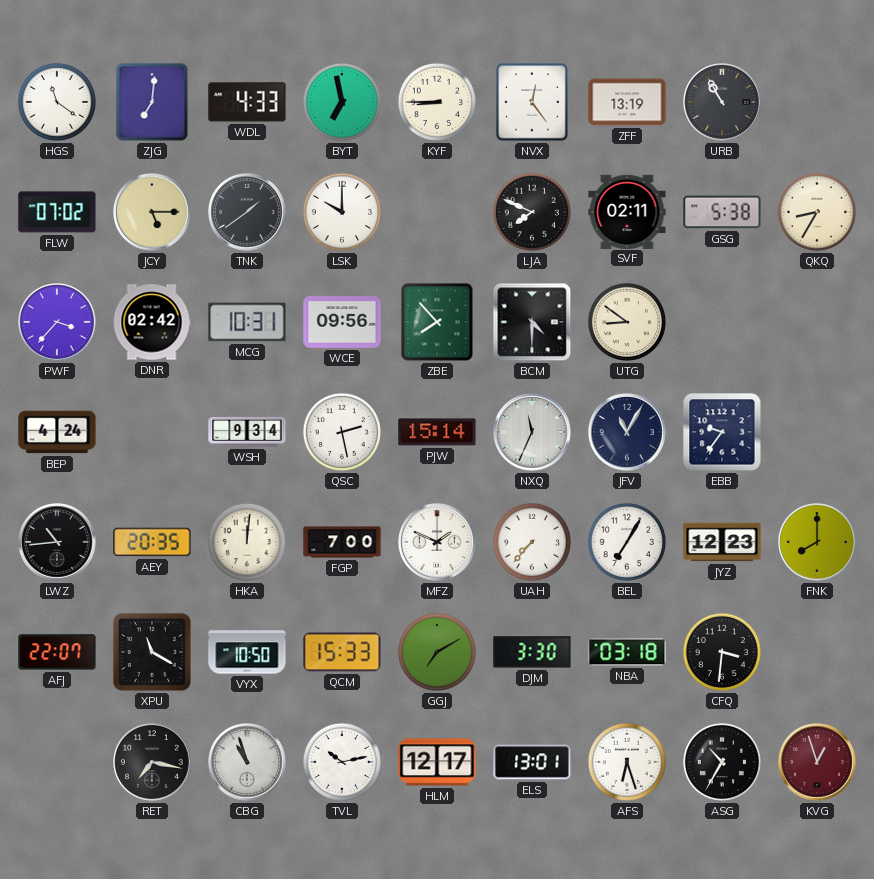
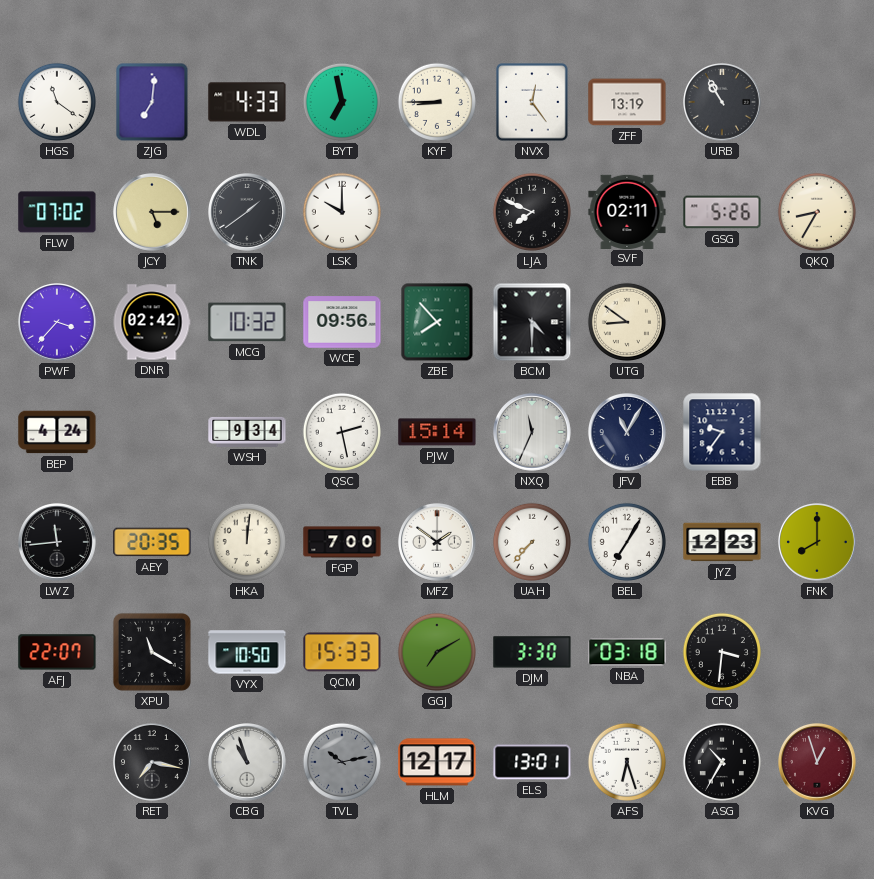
GSG: 5:38 -> 5:26 (722, 212)
MCG: 10:31 -> 10:32 (247, 322)
LWZ: 10:44 -> 11:44 (58, 543)
MFZ: 1:49 -> 1:51 (438, 543)
TVL dial: white -> grey (342, 762)
